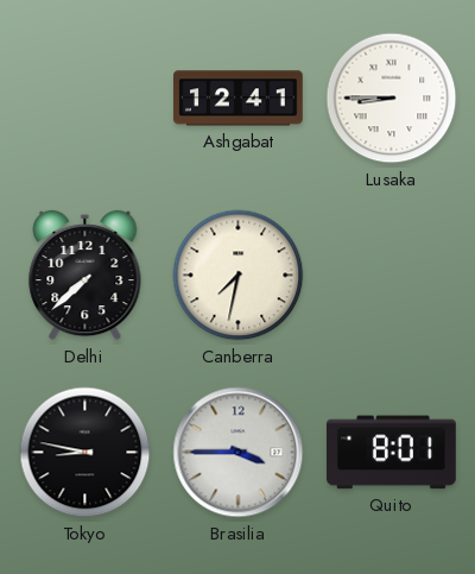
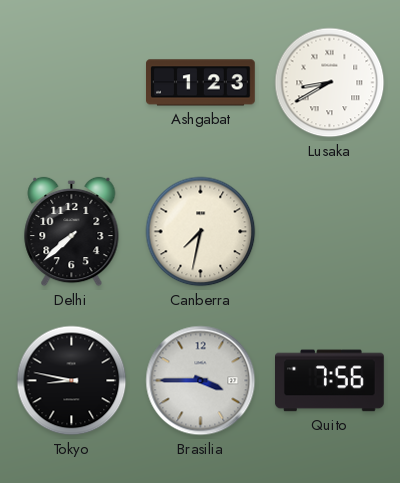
Ashgabat: 12:41 -> 1:23 (201, 83)
Lusaka: 8:45 -> 8:40 (330, 83)
Quito: 8:01 -> 7:56 (330, 381)
